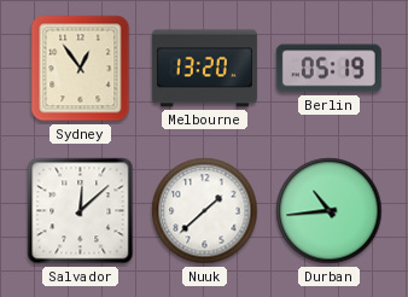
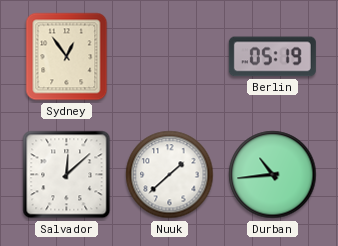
Melbourne: 13:20 -> none (204, 69)
